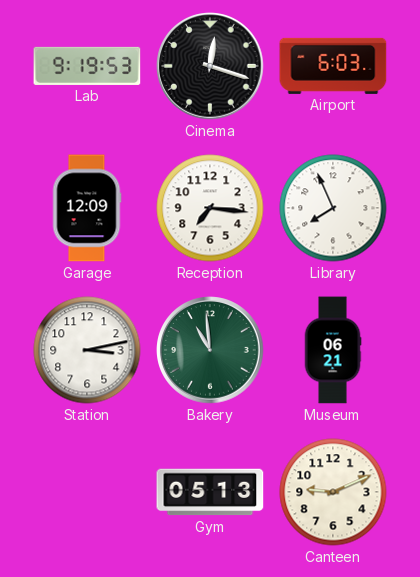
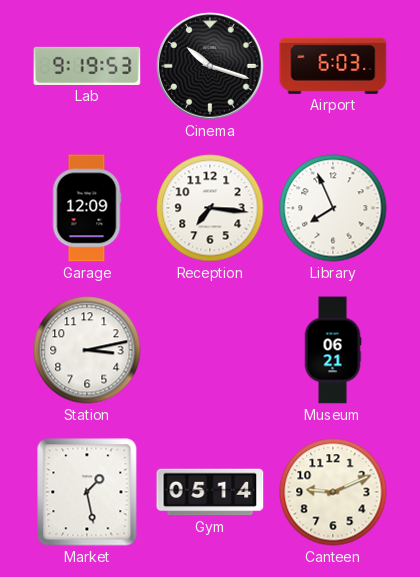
Cinema: 12:18 -> 10:18 (210, 66)
Bakery: 10:59 -> none (210, 350)
Market: none -> 1:28 (87, 492)
Gym: 05:13 -> 05:14 (210, 492)
